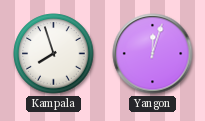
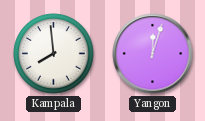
Kampala: 7:57 -> 7:59 (54, 54)
